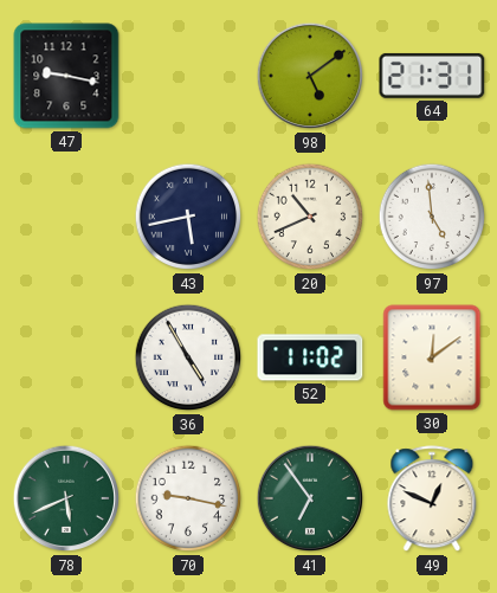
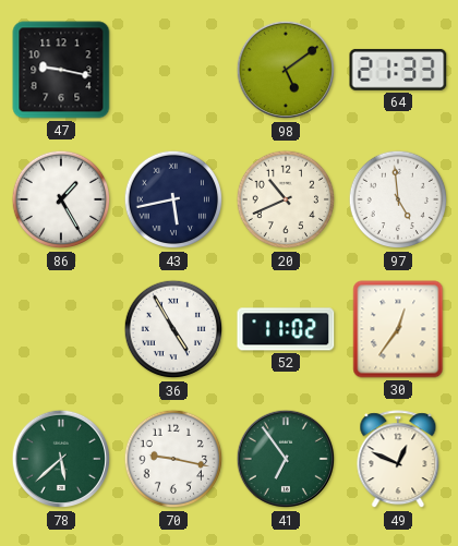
64: 21:31 -> 21:33 (398, 70)
86: none -> 1:25 (61, 199)
30: 12:09 -> 12:36 (398, 329)
78: 5:41 -> 5:38 (61, 459)
